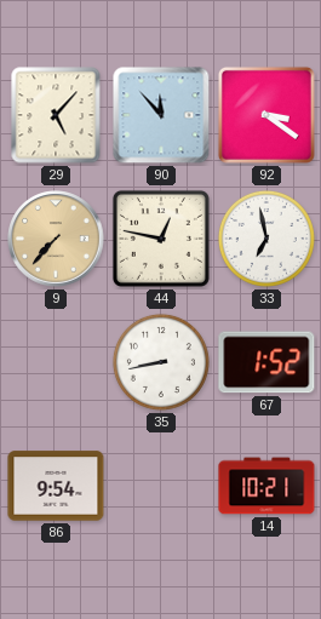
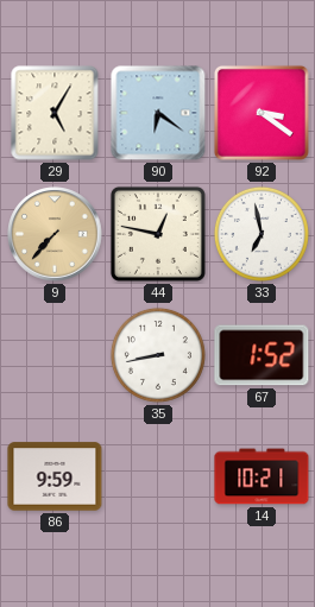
29: 5:07 -> 5:05 (55, 113)
90: 11:53 -> 6:21 (158, 113)
86: 9:54 -> 9:59 (55, 476)
